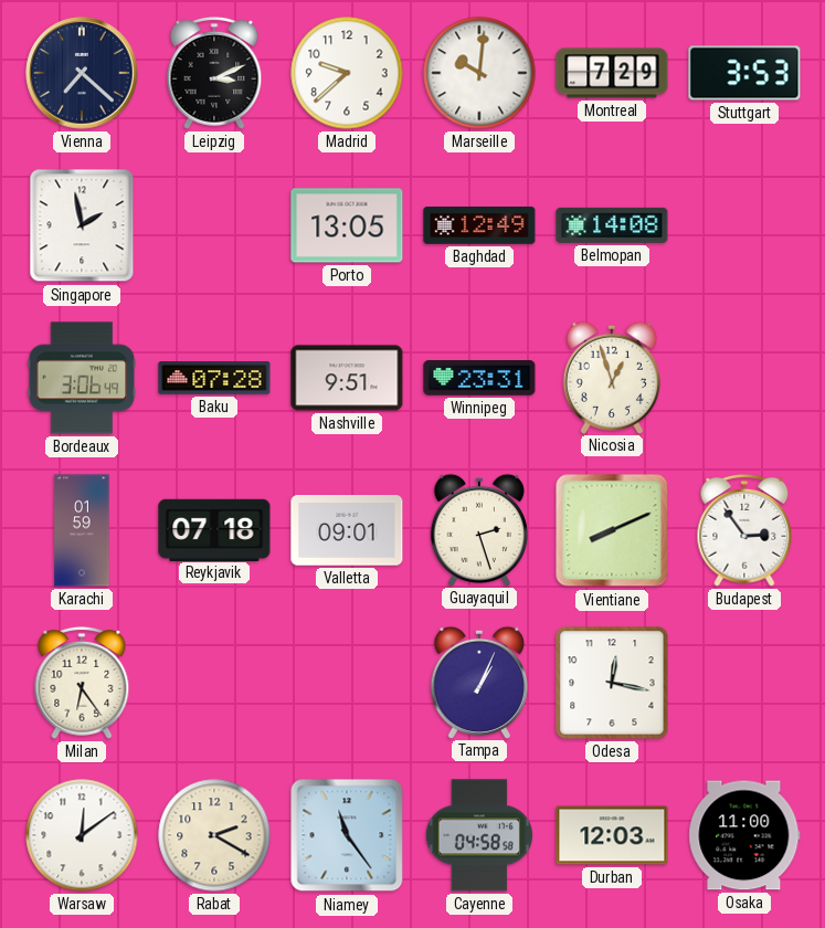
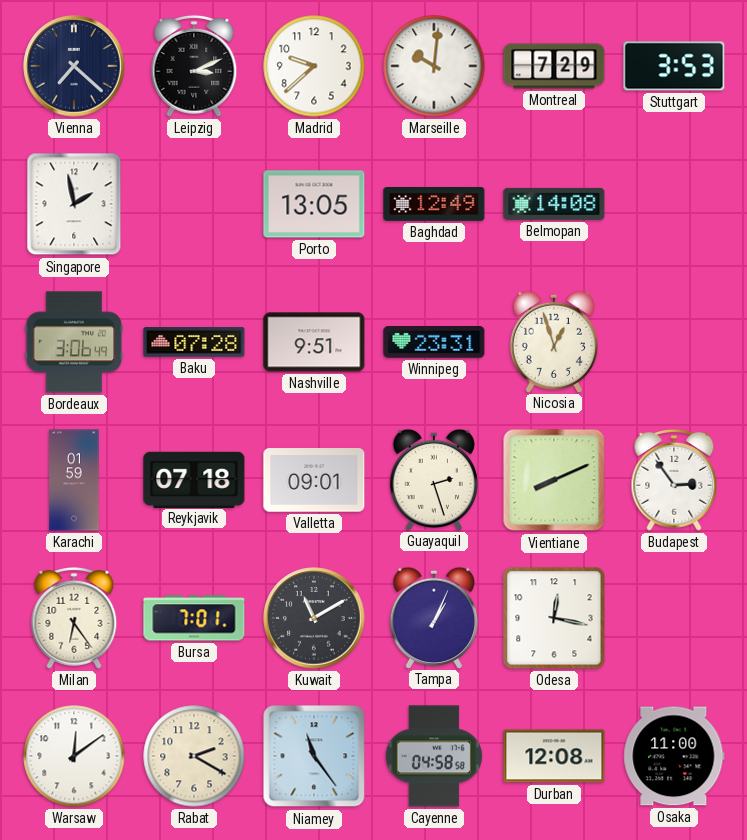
Bursa: none -> 7:01 (194, 618)
Kuwait: none -> 11:10 (314, 618)
Durban: 12:03 -> 12:08 (554, 756)
